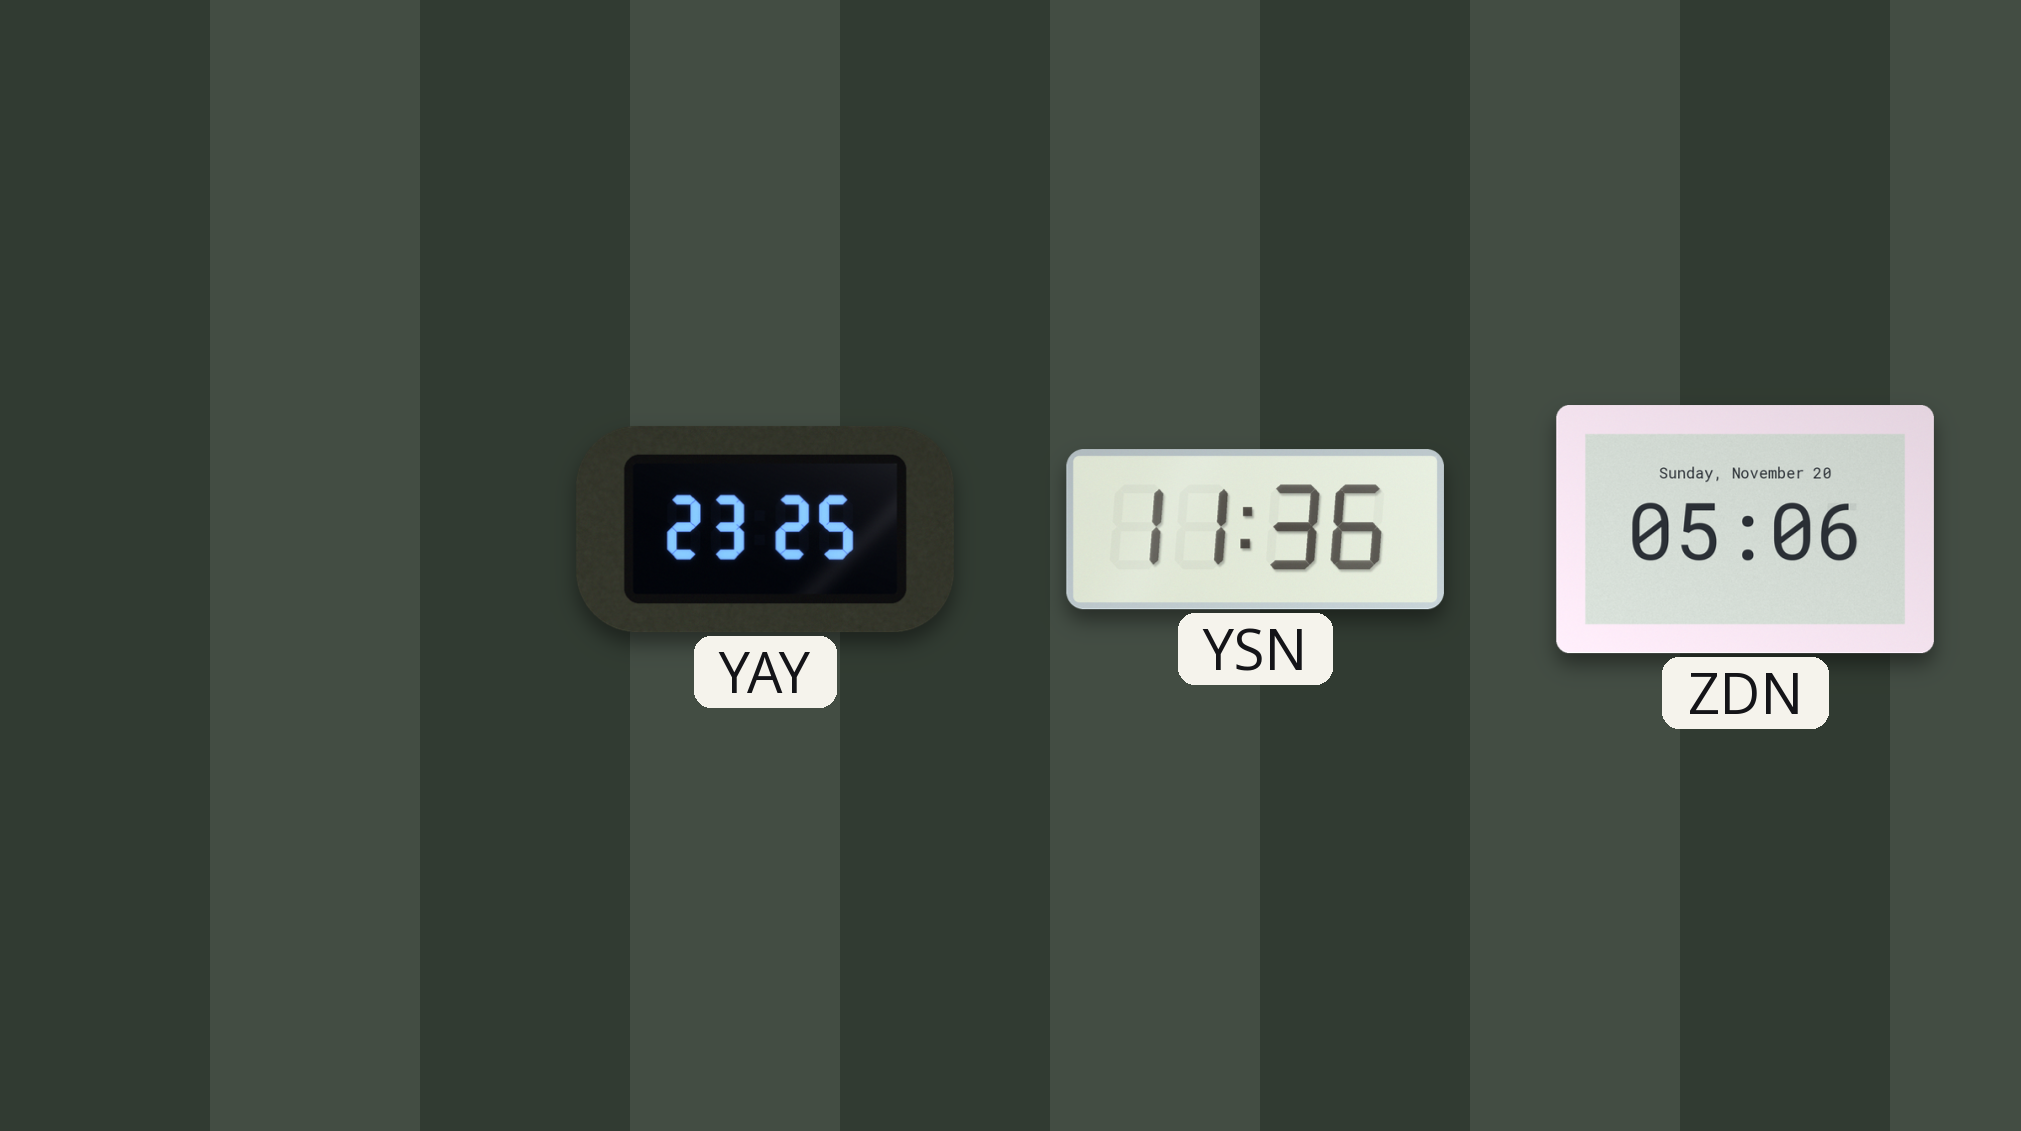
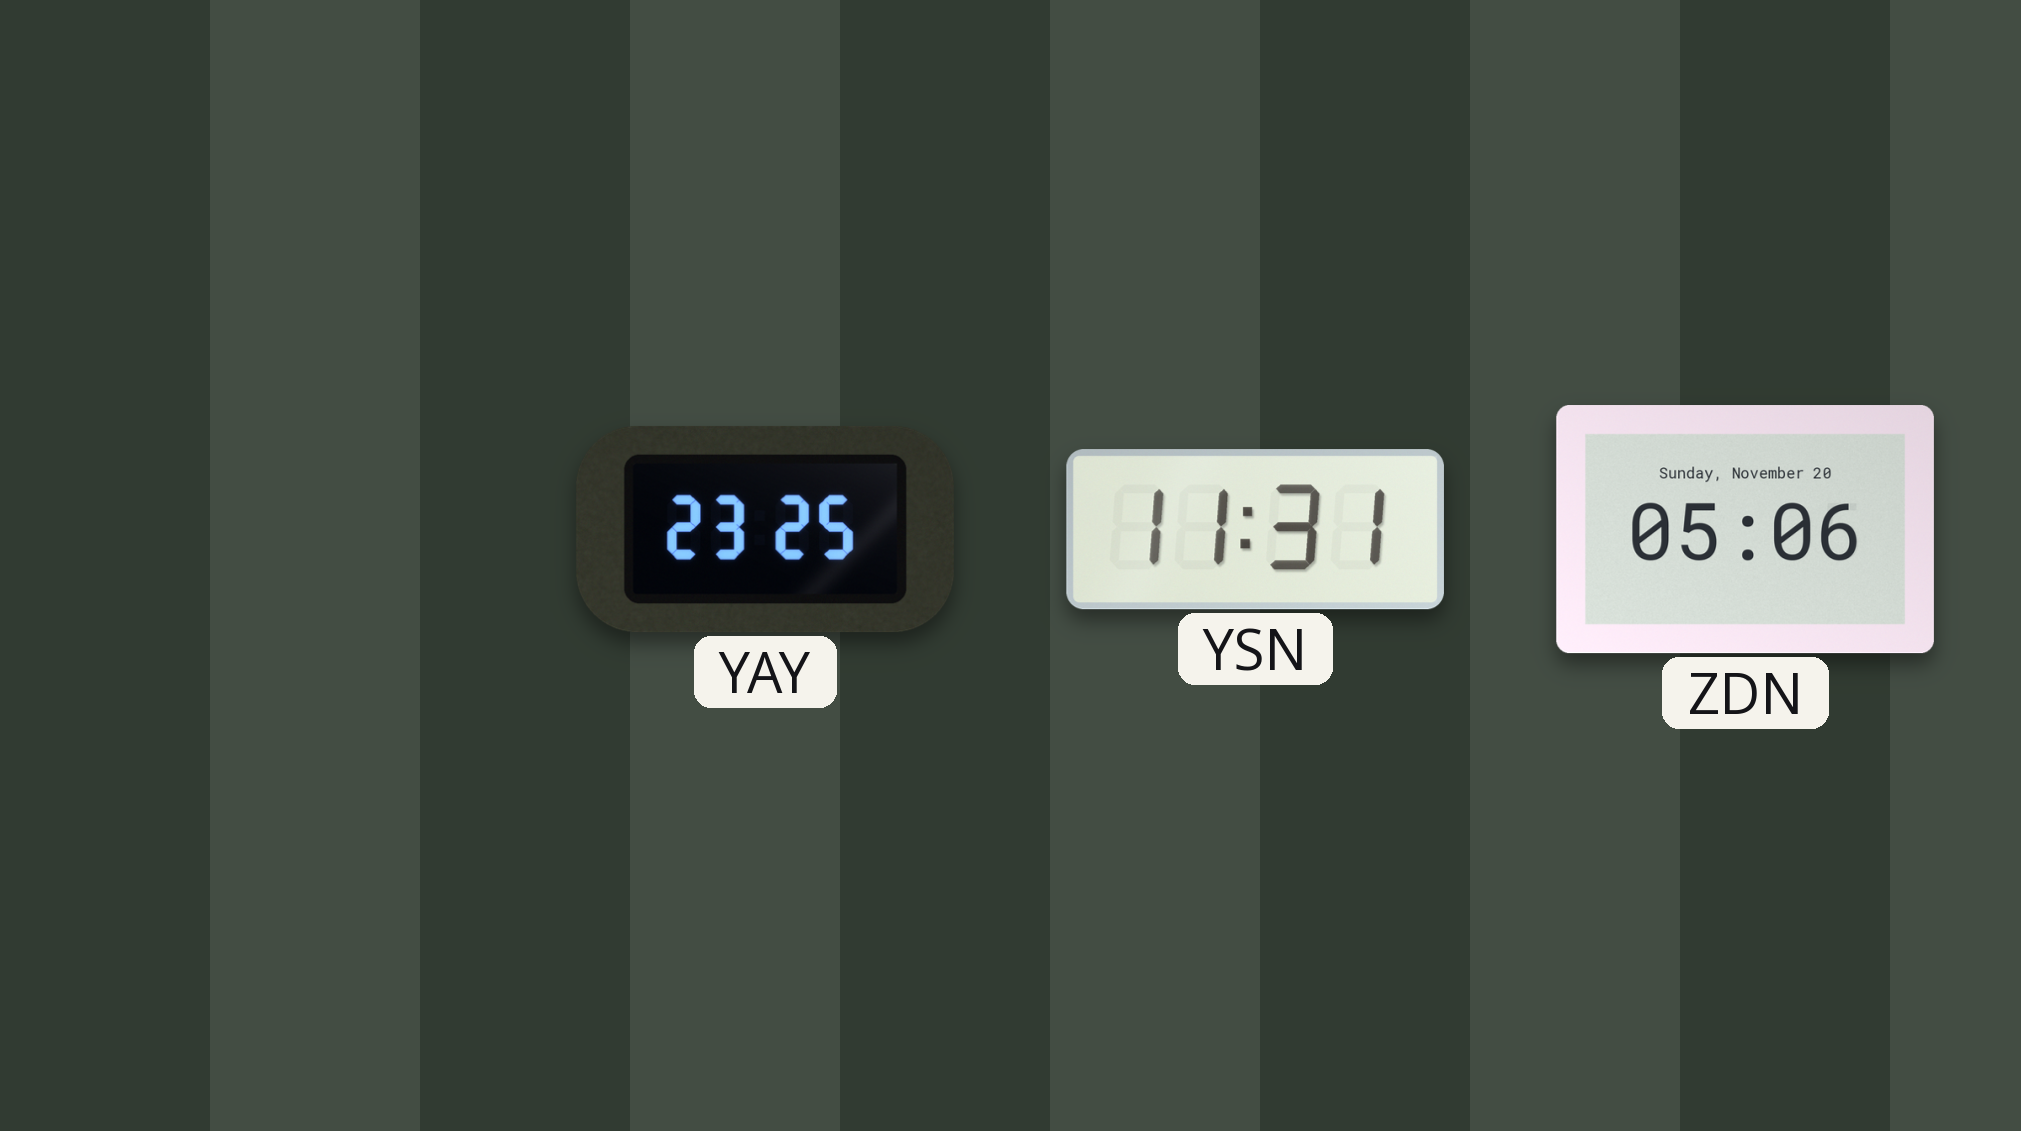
YSN: 11:36 -> 11:31 (1255, 530)
